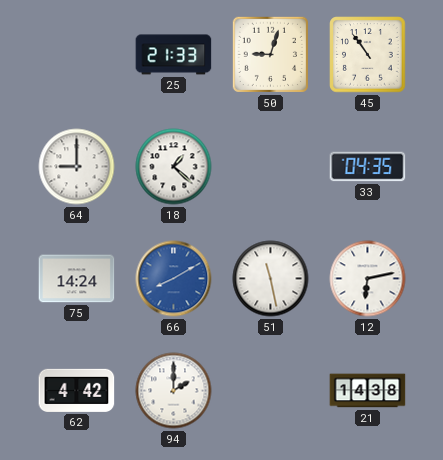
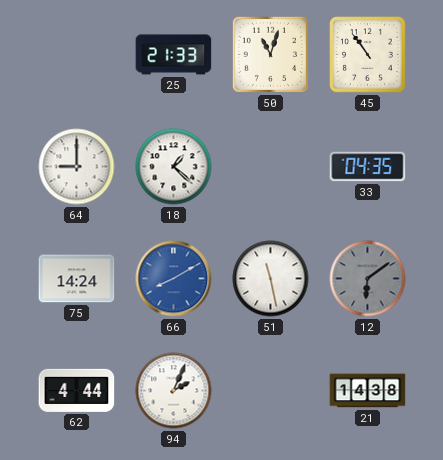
50: 9:03 -> 11:03 (270, 54)
12: 6:13 -> 6:09 (368, 279)
12 dial: white -> grey (368, 279)
62: 4:42 -> 4:44 (77, 390)
94: 2:00 -> 2:04 (174, 391)
